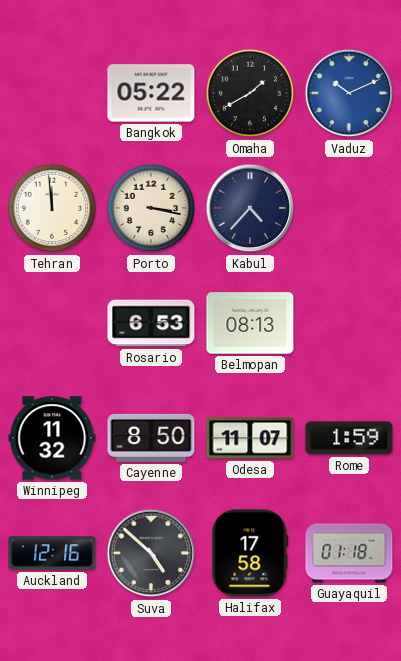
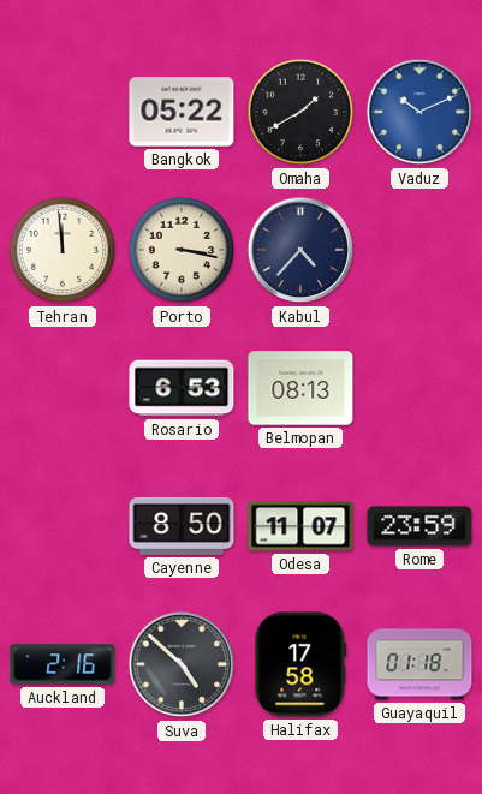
Winnipeg: 11:32 -> none (52, 438)
Rome: 1:59 -> 23:59 (419, 526)
Auckland: 12:16 -> 2:16 (63, 664)
